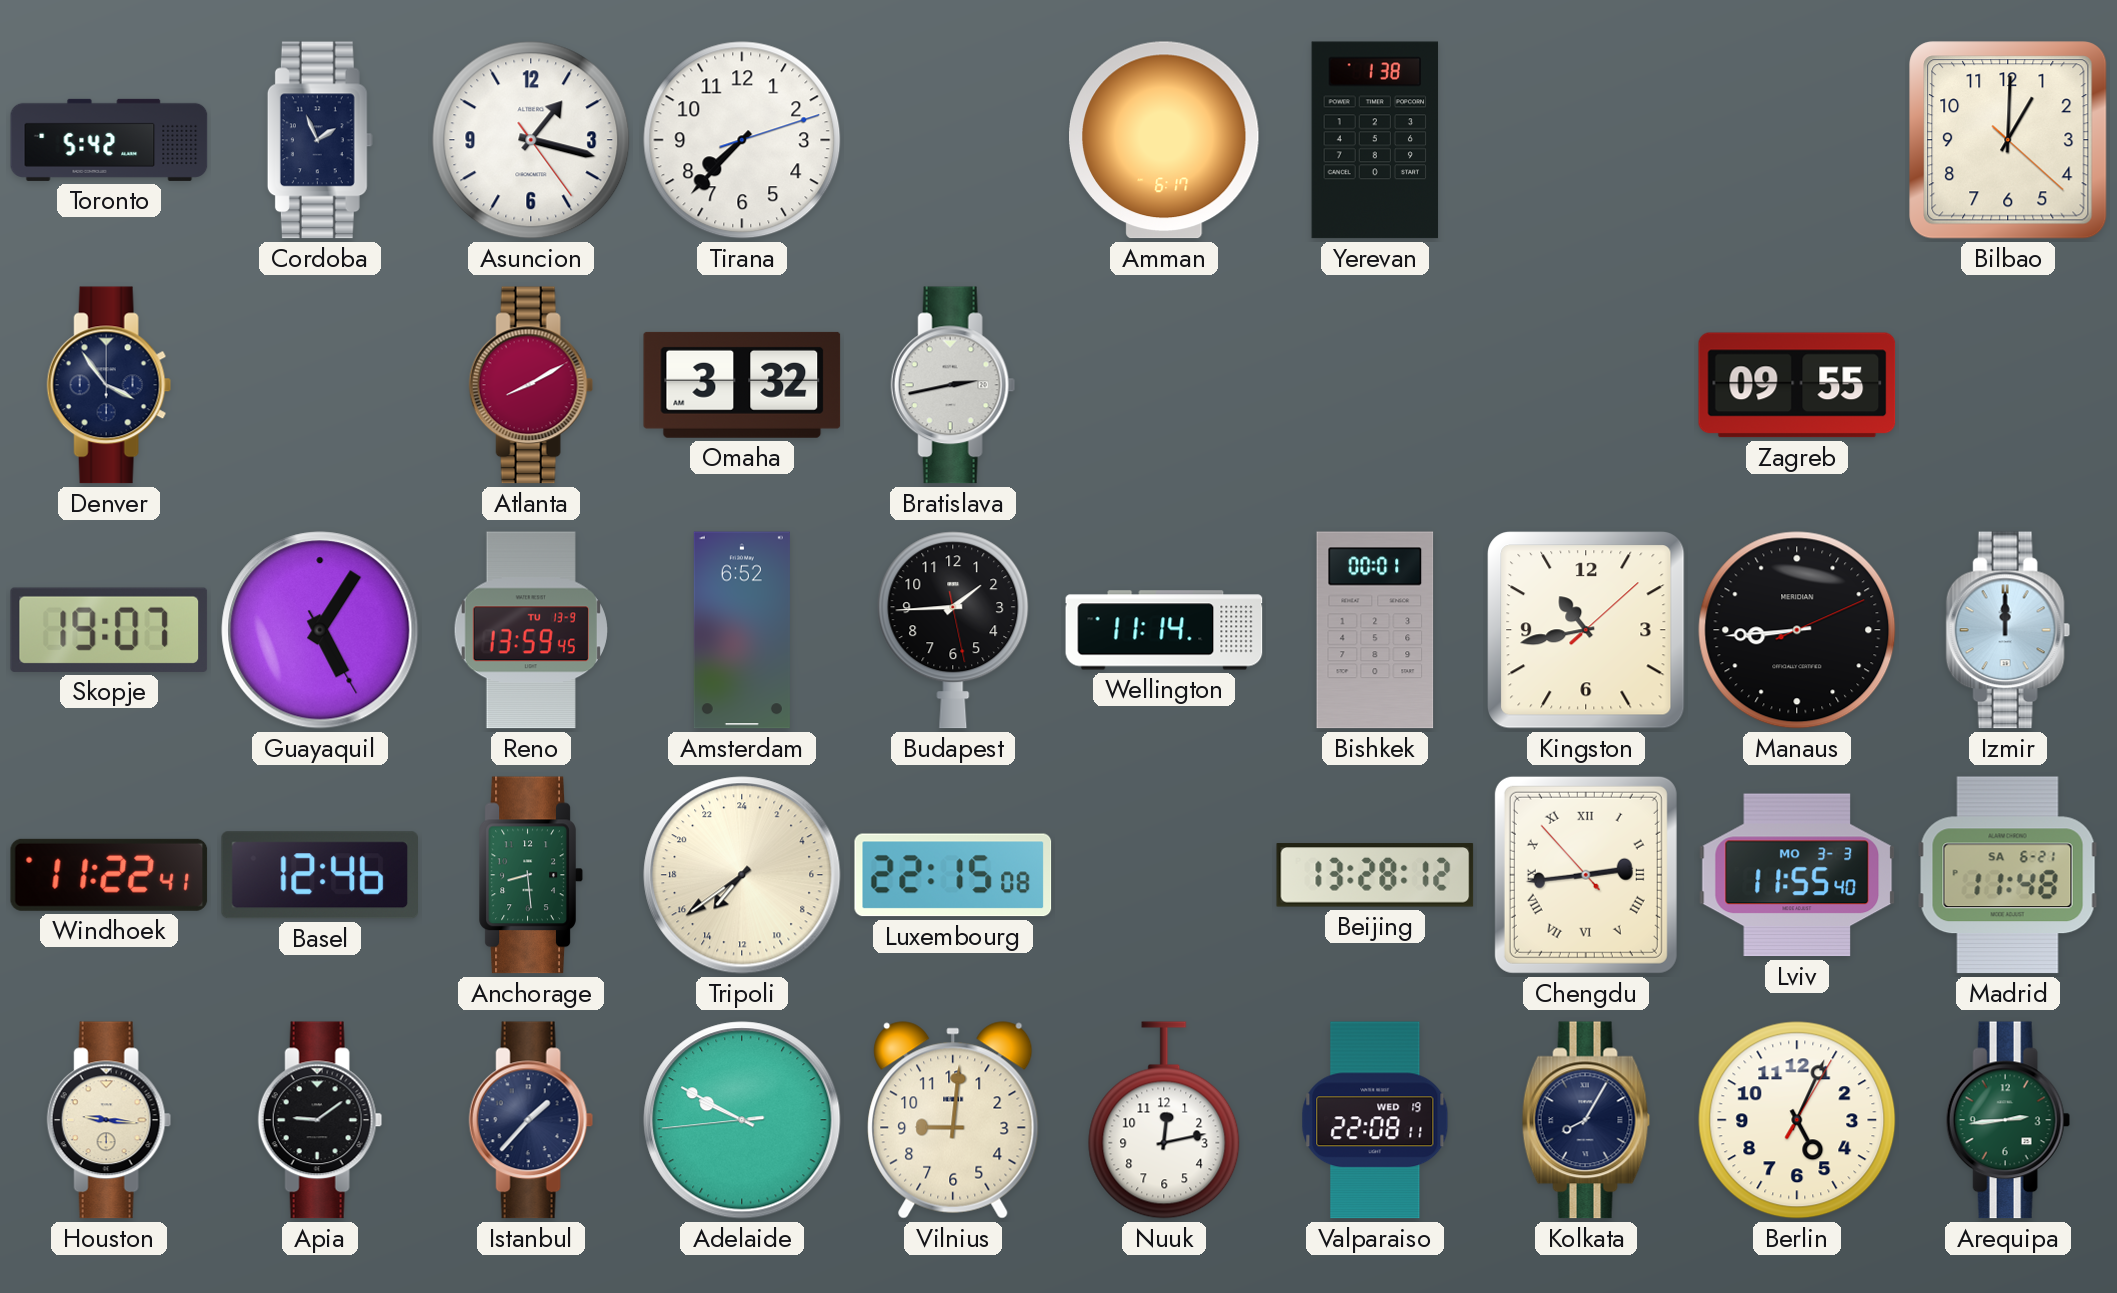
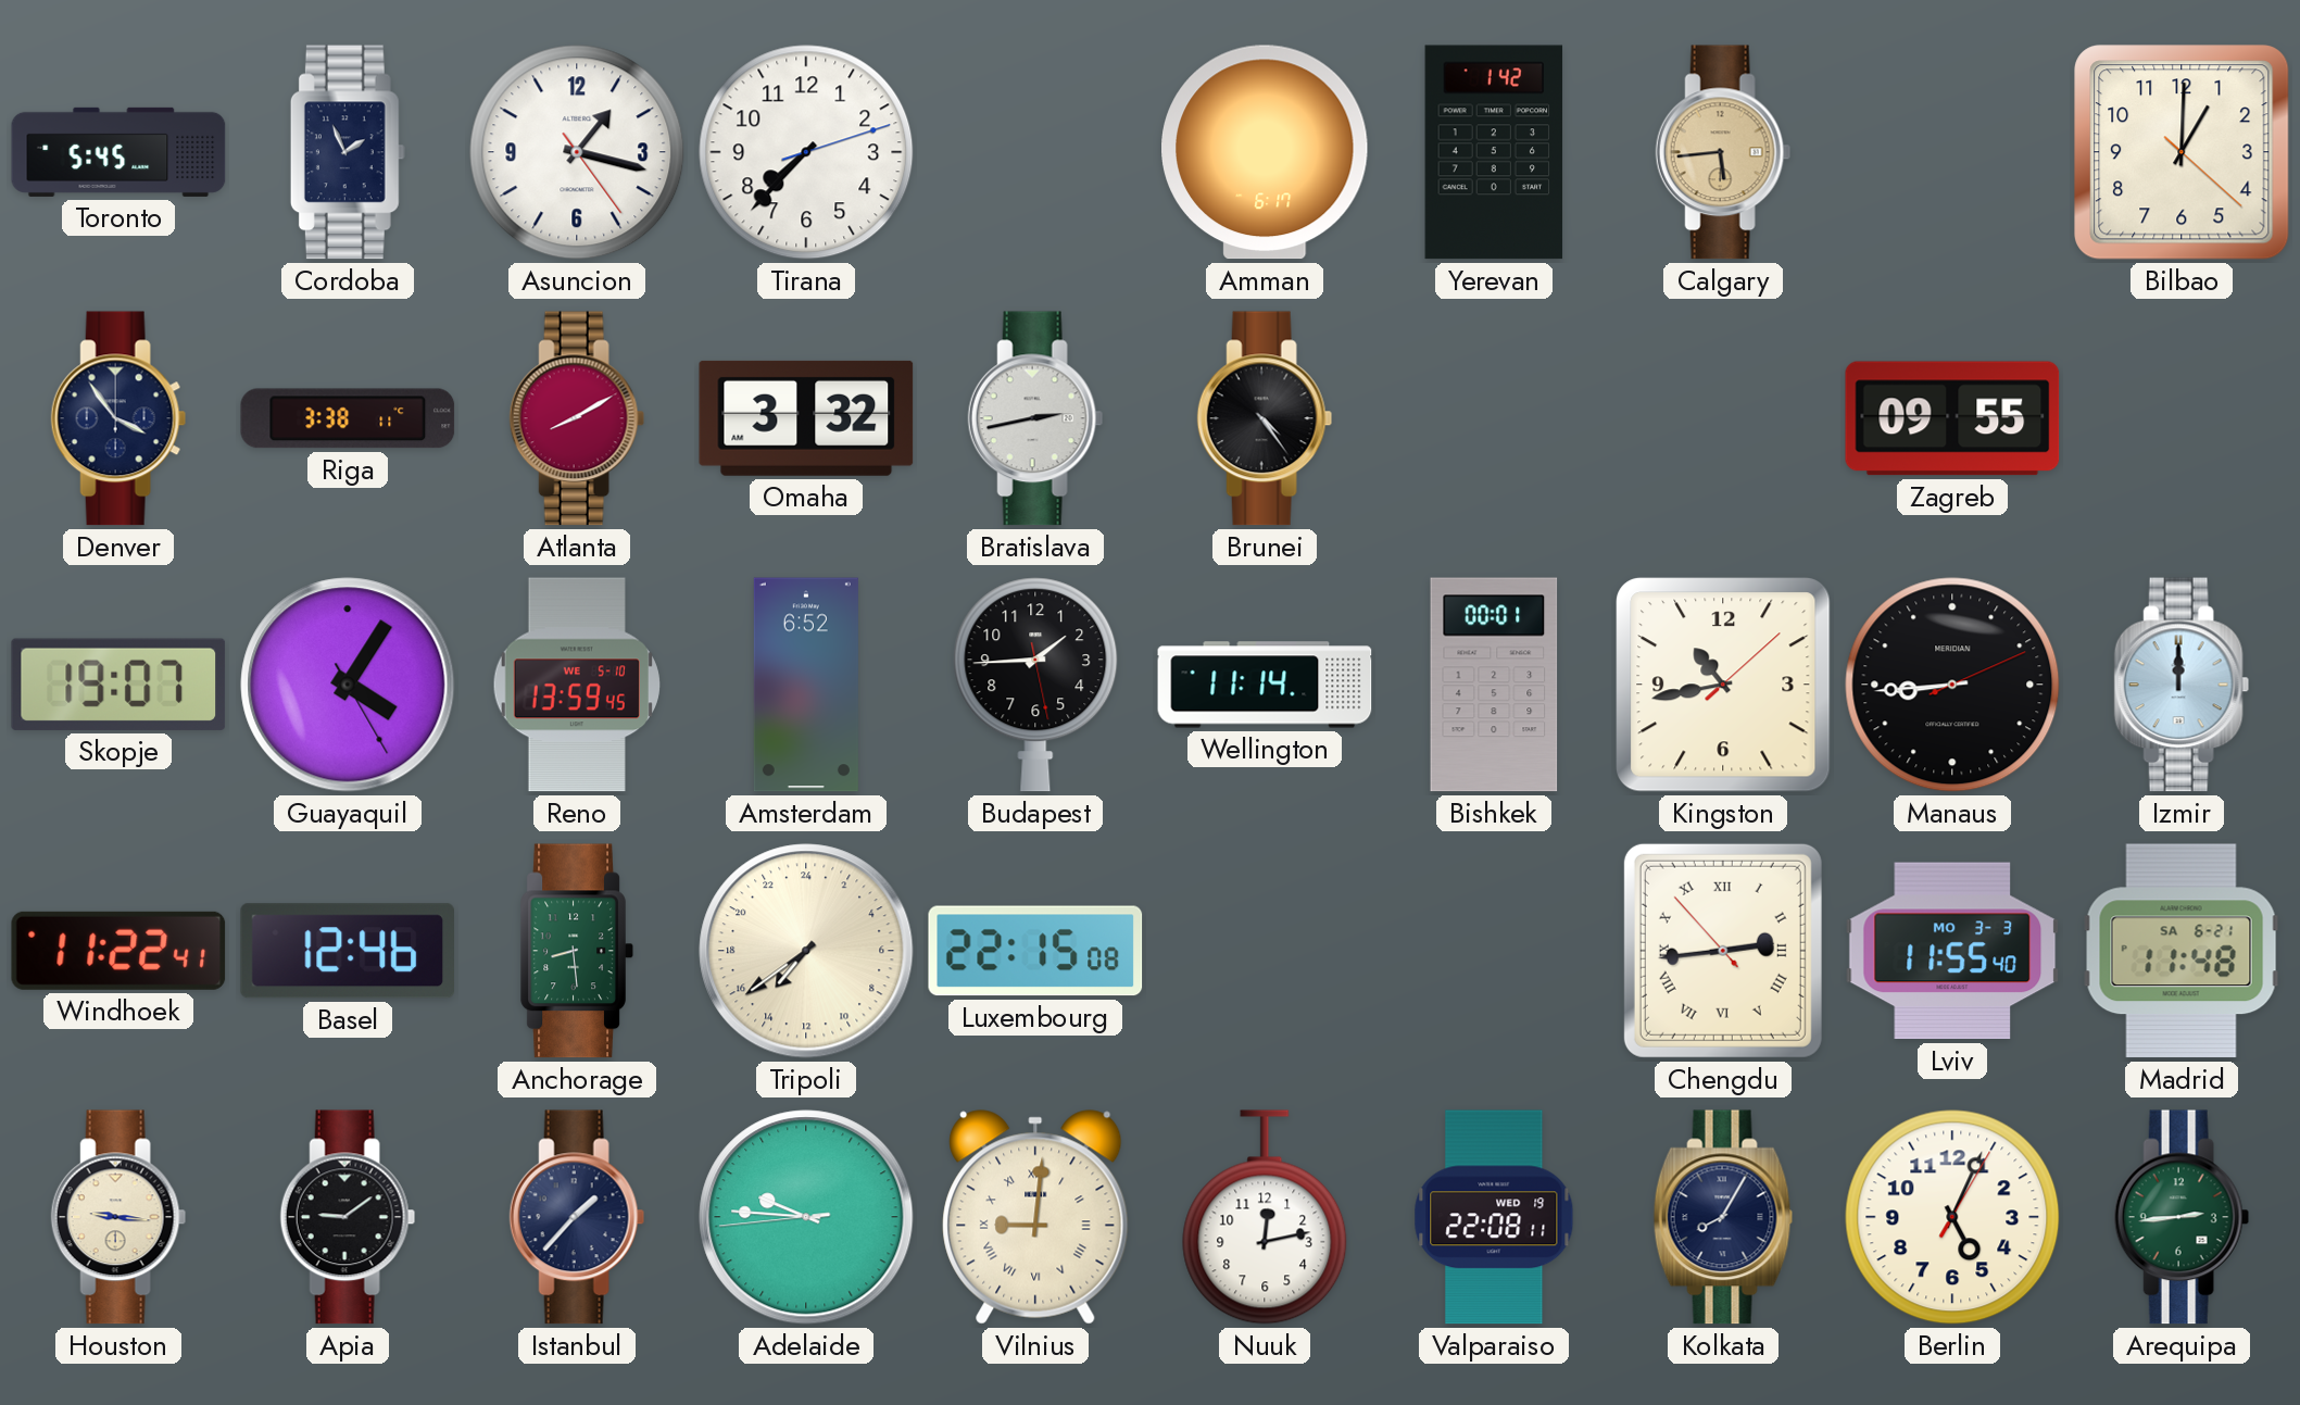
Toronto: 5:42 -> 5:45 (118, 152)
Yerevan: 1:38 -> 1:42 (1494, 152)
Calgary: none -> 5:44 (1723, 152)
Riga: none -> 3:38 (348, 418)
Brunei: none -> 4:24 (1265, 418)
Guayaquil: 5:05 -> 4:05 (348, 685)
Reno date: TU 13-9 -> WE 5-10 (577, 685)
Beijing: 13:28 -> none (1375, 875)
Adelaide: 9:49 -> 9:45 (806, 1217)
Vilnius numerals: Arabic -> Roman (1035, 1217)
